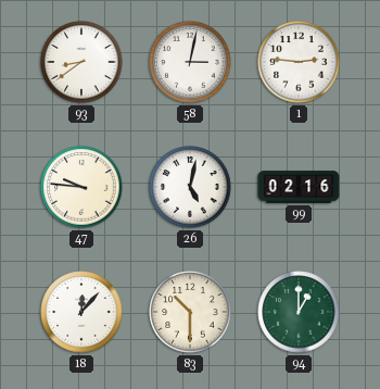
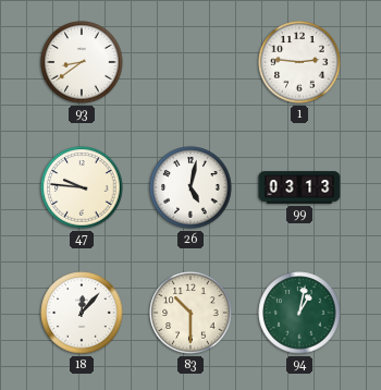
58: 3:02 -> none (190, 62)
99: 02:16 -> 03:13 (299, 187)
94: 1:00 -> 1:02 (299, 313)
